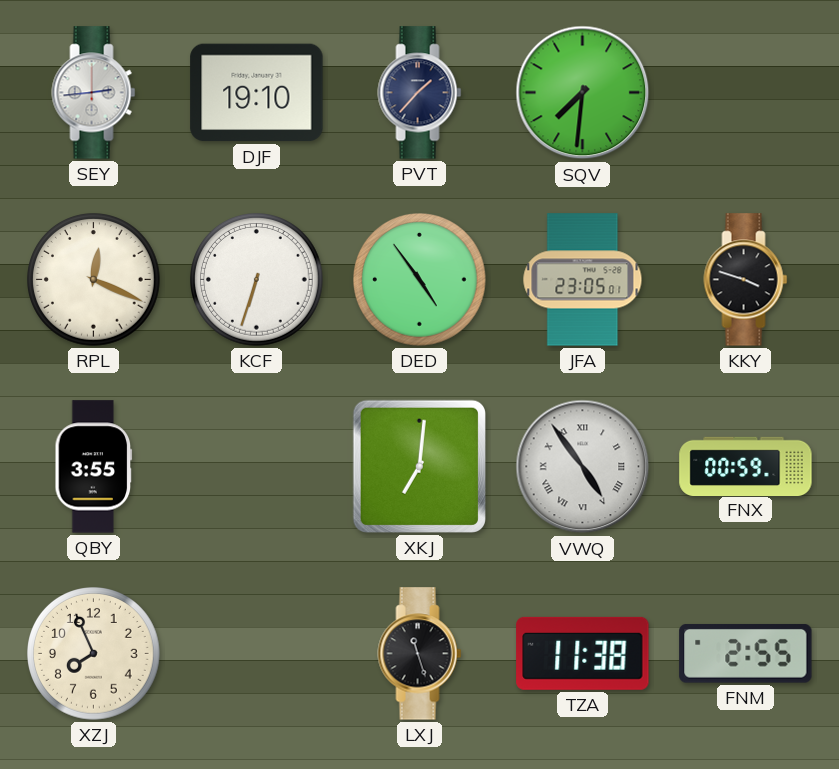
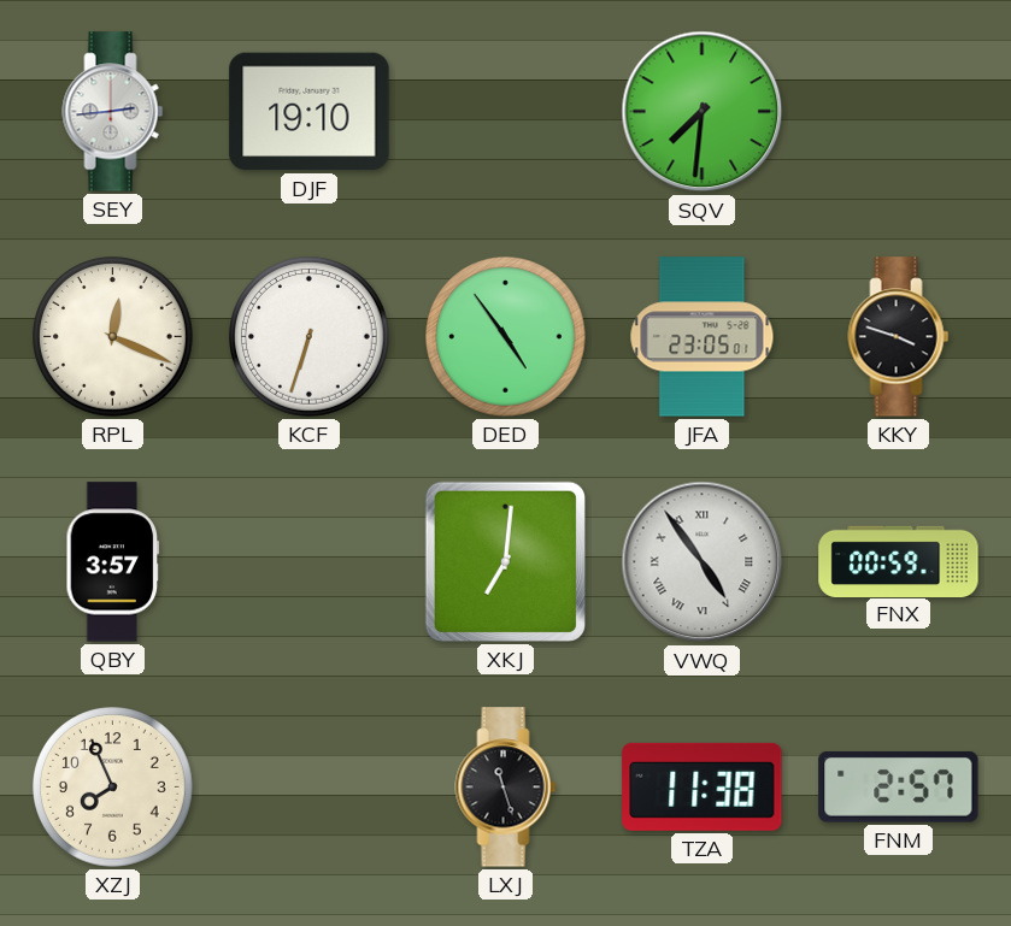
PVT: 1:37 -> none (420, 93)
QBY: 3:55 -> 3:57 (113, 562)
FNM: 2:55 -> 2:57 (899, 788)
